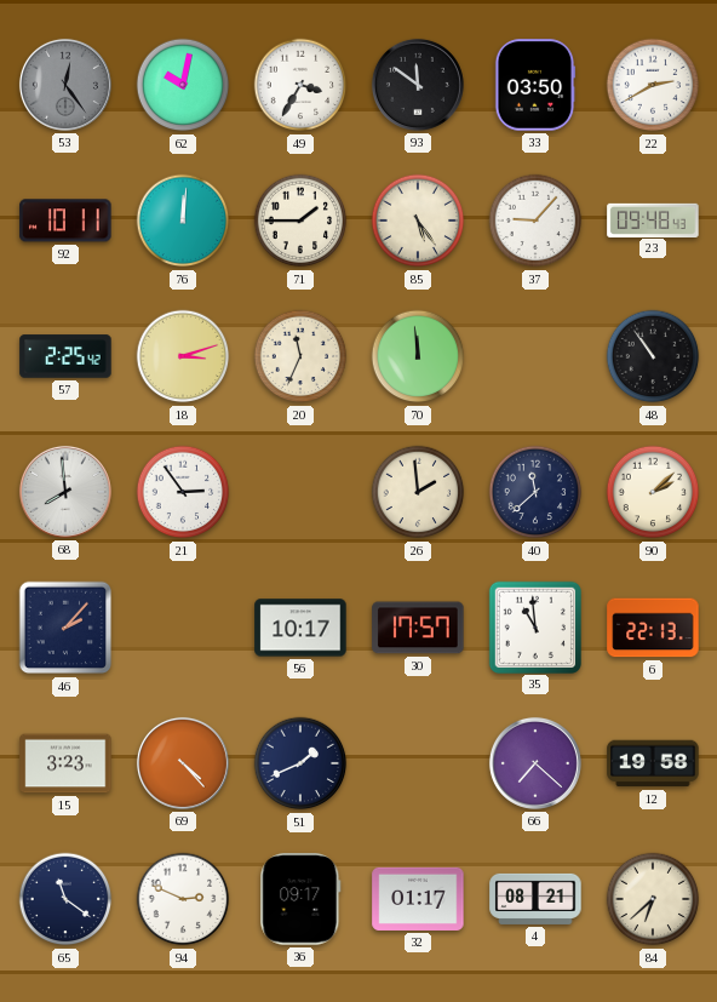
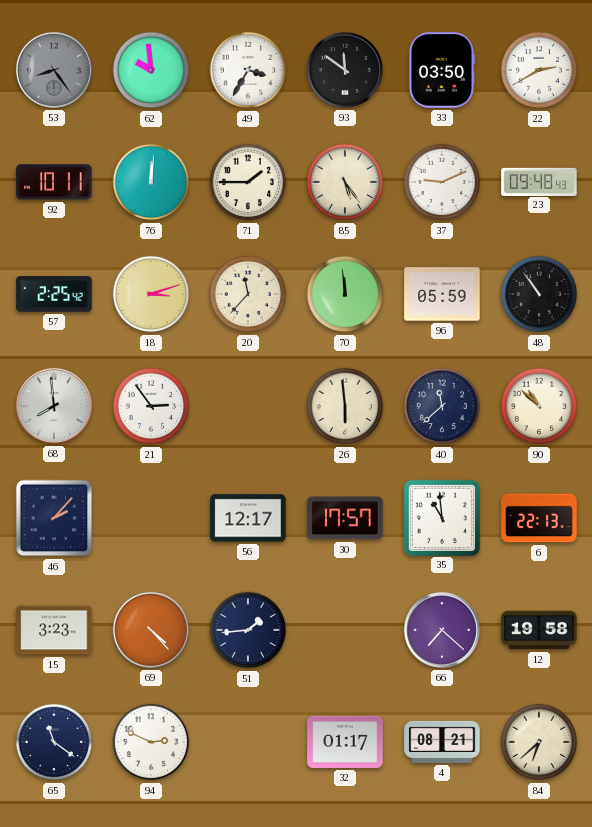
53: 12:24 -> 8:24 (54, 70)
62: 10:02 -> 9:59 (151, 70)
37: 9:07 -> 9:11 (442, 182)
20: 11:34 -> 11:37 (248, 294)
96: none -> 05:59 (442, 294)
26: 1:59 -> 5:59 (345, 406)
90: 2:08 -> 10:52 (539, 406)
56: 10:17 -> 12:17 (248, 518)
51: 1:41 -> 1:44 (248, 630)
36: 09:17 -> none (300, 899)
